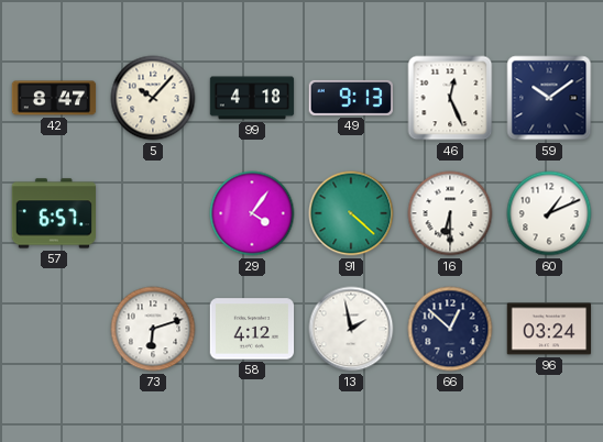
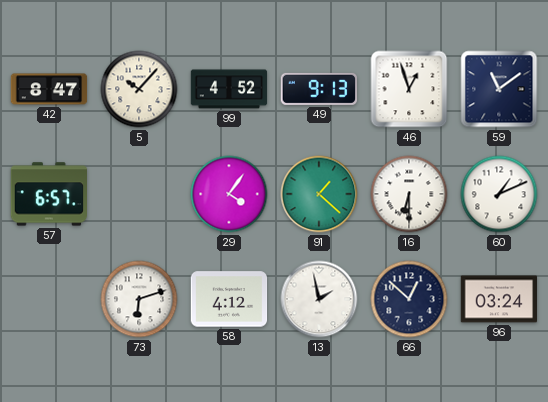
99: 4:18 -> 4:52 (229, 89)
46: 12:26 -> 12:57 (409, 89)
59: 10:09 -> 11:09 (499, 89)
91: 4:22 -> 1:22 (319, 194)
